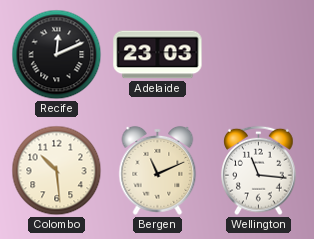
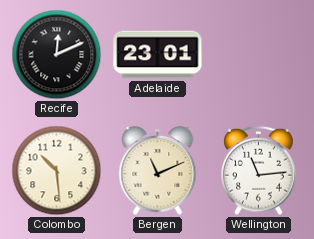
Adelaide: 23:03 -> 23:01 (158, 55)
Wellington: 11:16 -> 11:14 (259, 171)
